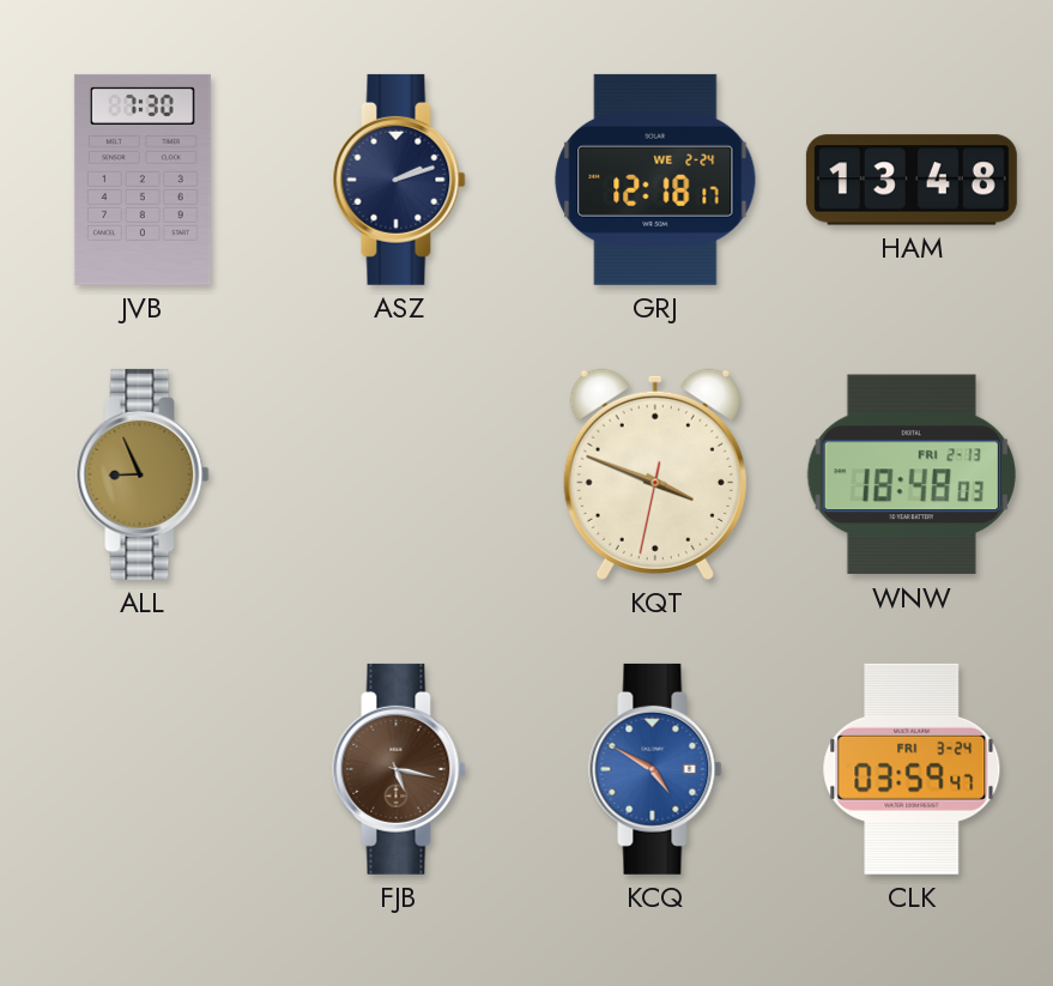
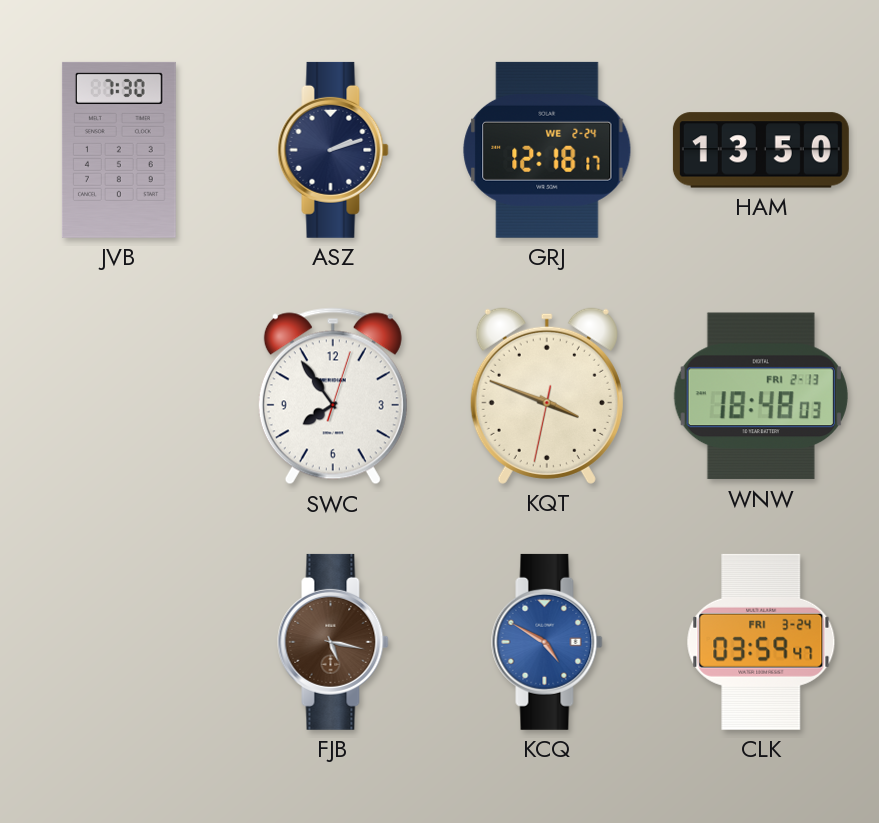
HAM: 13:48 -> 13:50 (761, 150)
ALL: 8:56 -> none (143, 474)
SWC: none -> 7:54 (333, 396)
